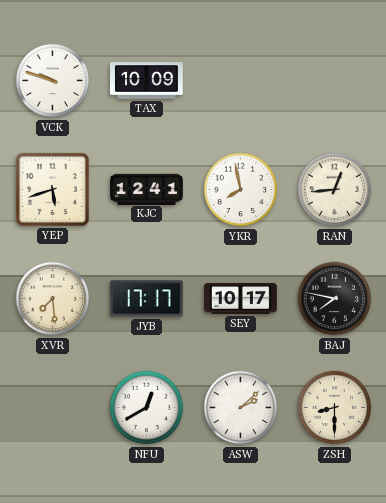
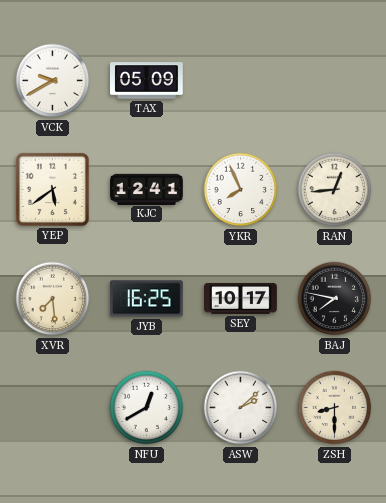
VCK: 9:48 -> 9:40 (53, 81)
TAX: 10:09 -> 05:09 (147, 81)
YEP: 5:42 -> 5:39 (52, 189)
YKR: 7:58 -> 7:56 (241, 190)
JYB: 17:17 -> 16:25 (146, 299)
